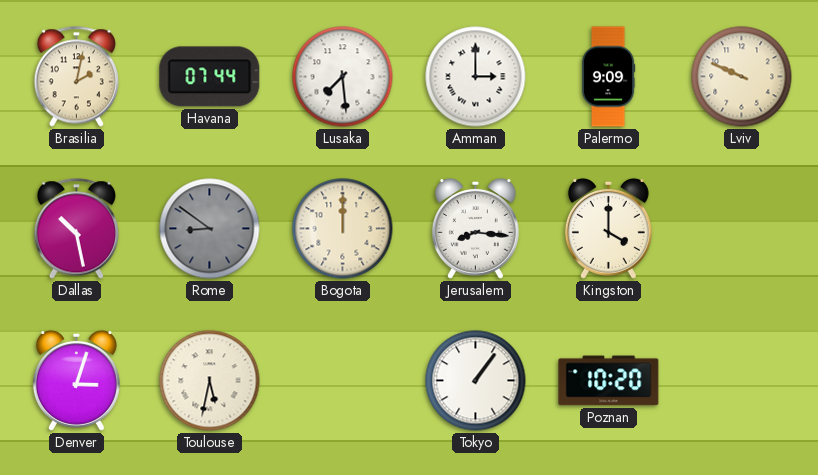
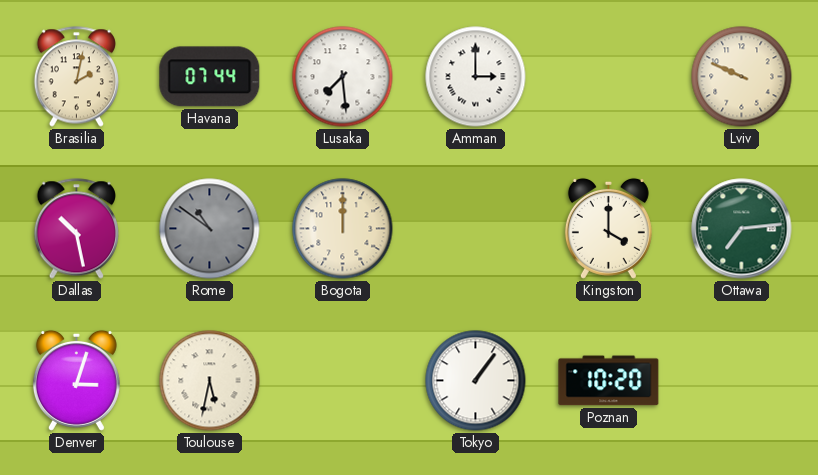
Palermo: 9:09 -> none (608, 77)
Rome: 8:51 -> 10:51 (210, 229)
Jerusalem: 8:16 -> none (475, 228)
Ottawa: none -> 7:14 (742, 229)
